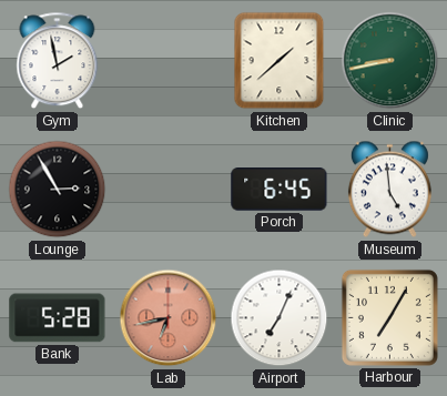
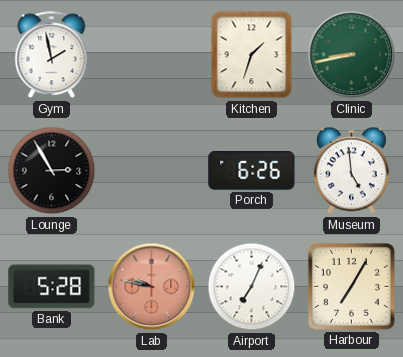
Kitchen: 1:38 -> 1:33 (252, 55)
Porch: 6:45 -> 6:26 (252, 171)
Lab: 6:43 -> 9:47 (152, 287)
